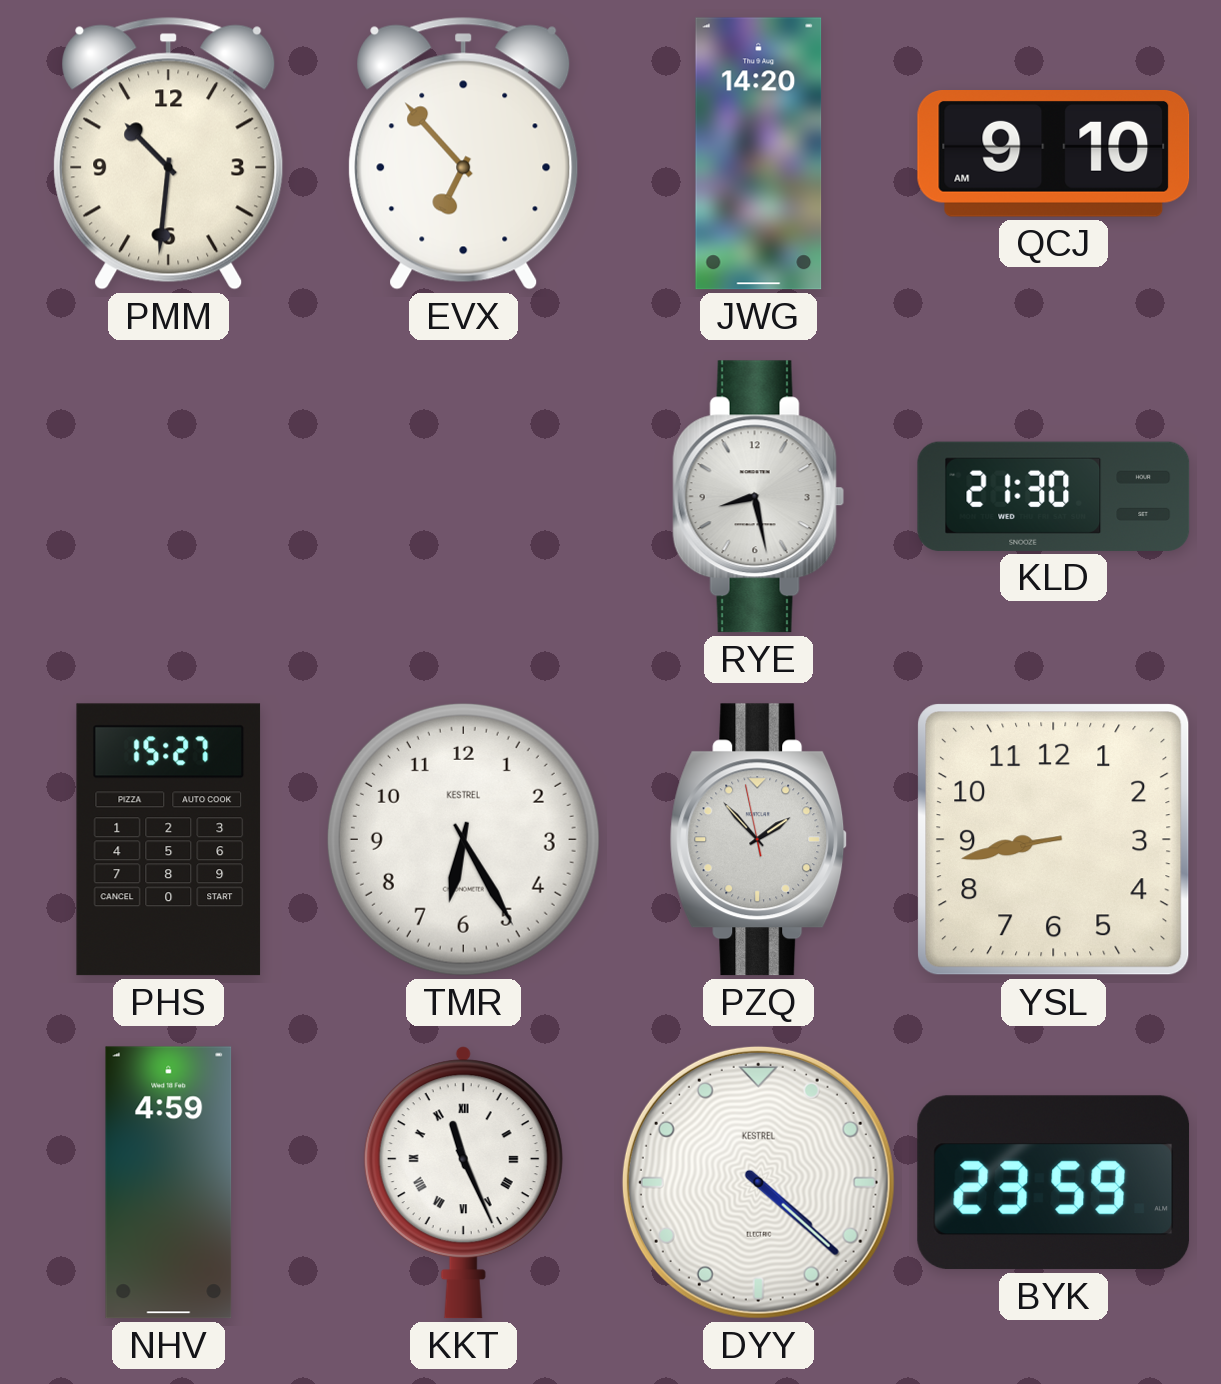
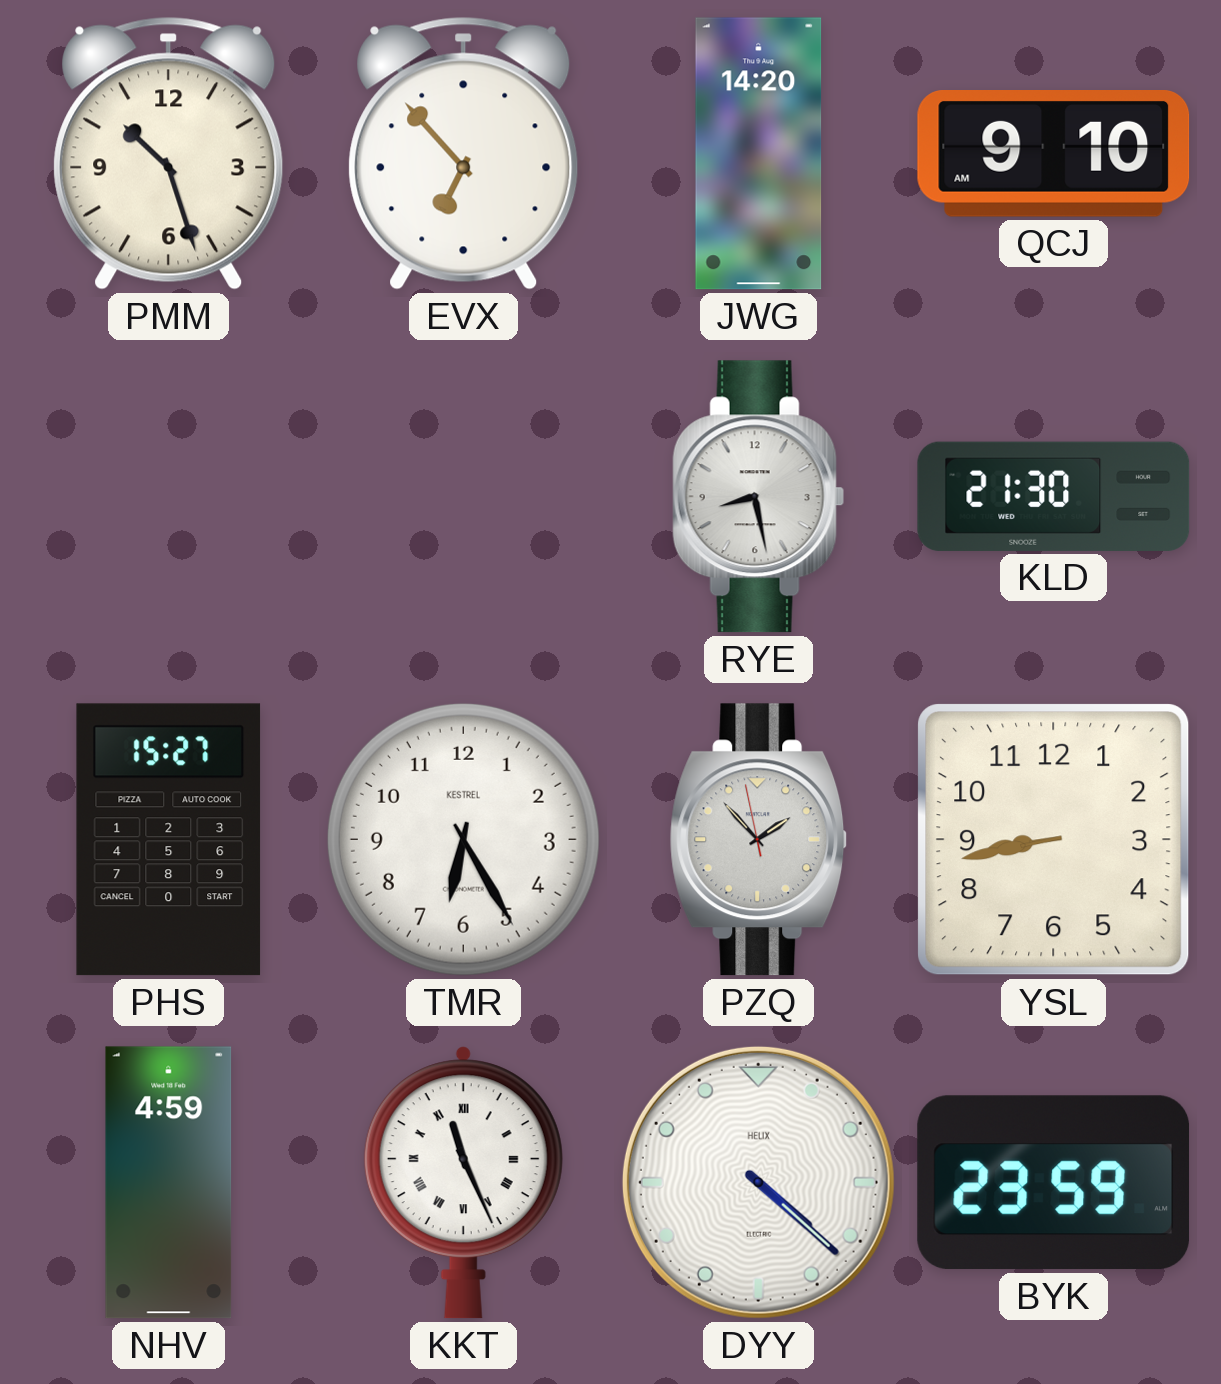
PMM: 10:31 -> 10:27 (169, 153)
DYY brand: KESTREL -> HELIX (758, 1182)
